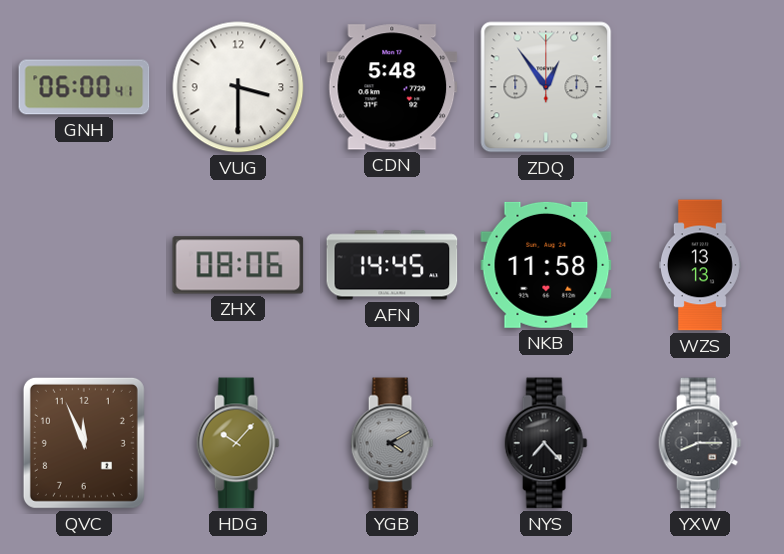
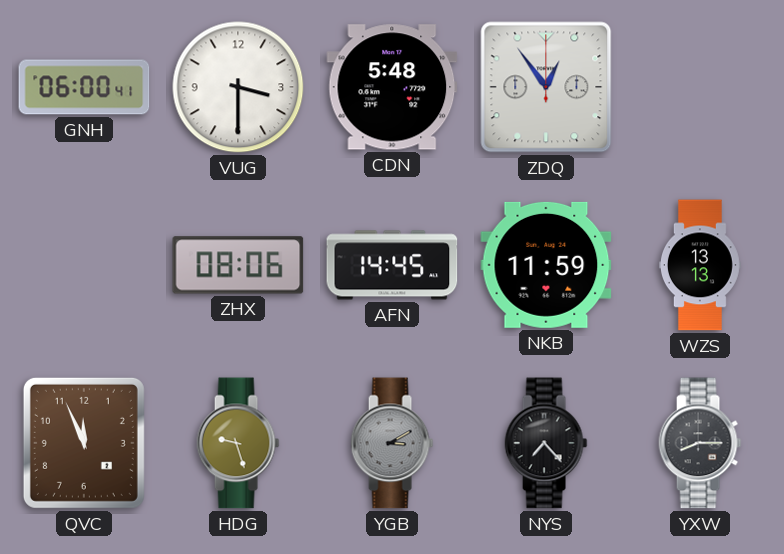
NKB: 11:58 -> 11:59 (546, 265)
HDG: 10:07 -> 9:27 (238, 443)
YGB: 4:10 -> 3:10 (392, 443)
